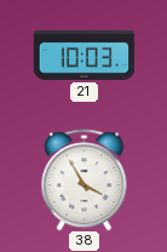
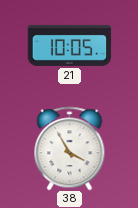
21: 10:03 -> 10:05 (69, 45)
